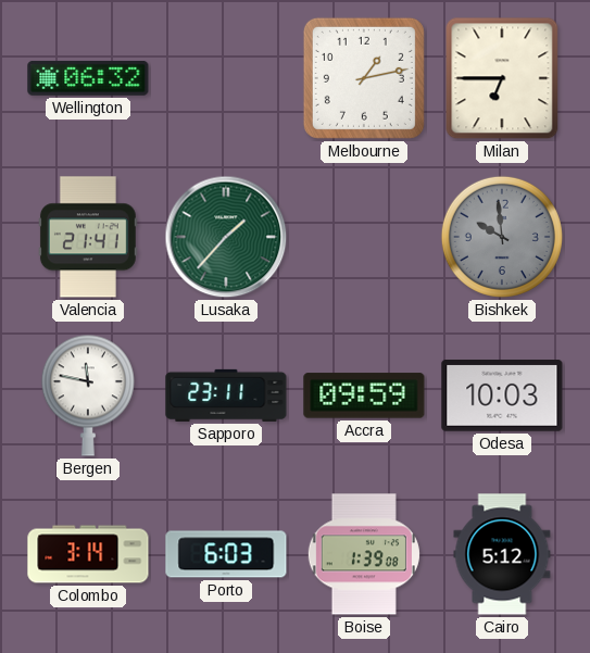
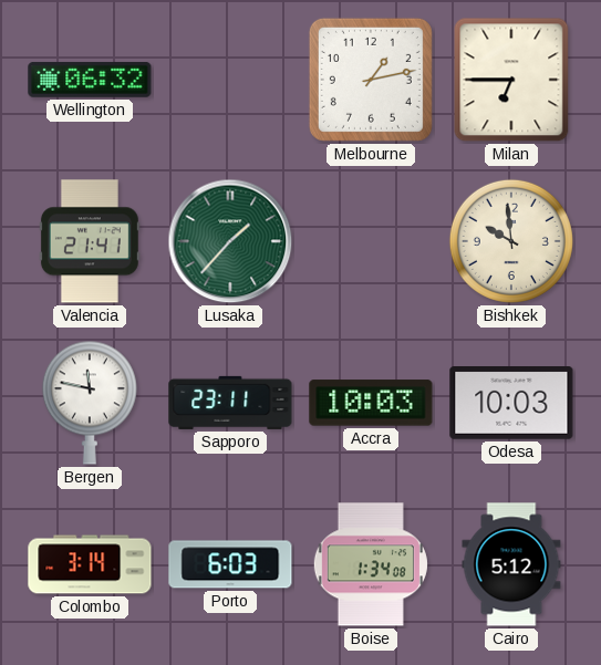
Bishkek dial: grey -> cream (511, 241)
Accra: 09:59 -> 10:03 (371, 403)
Boise: 1:39 -> 1:34 (371, 564)
